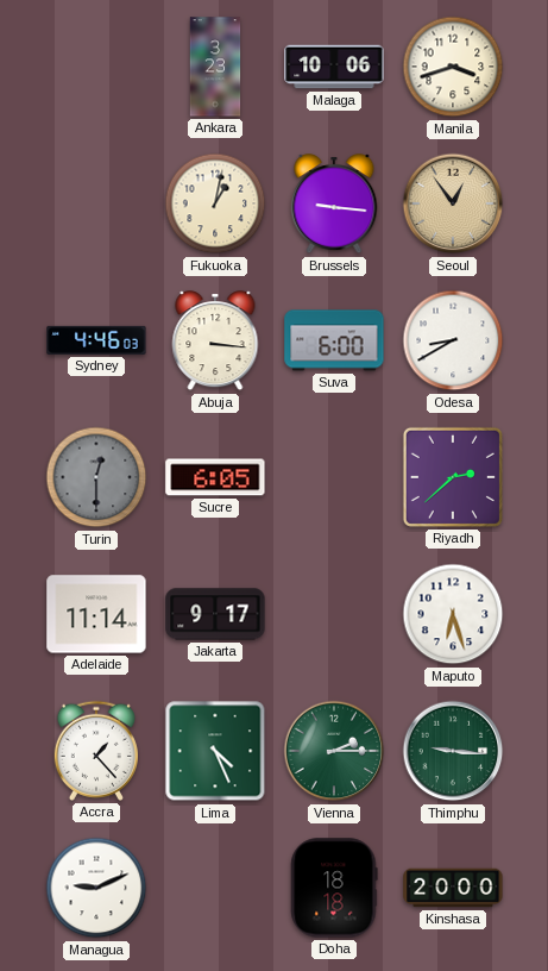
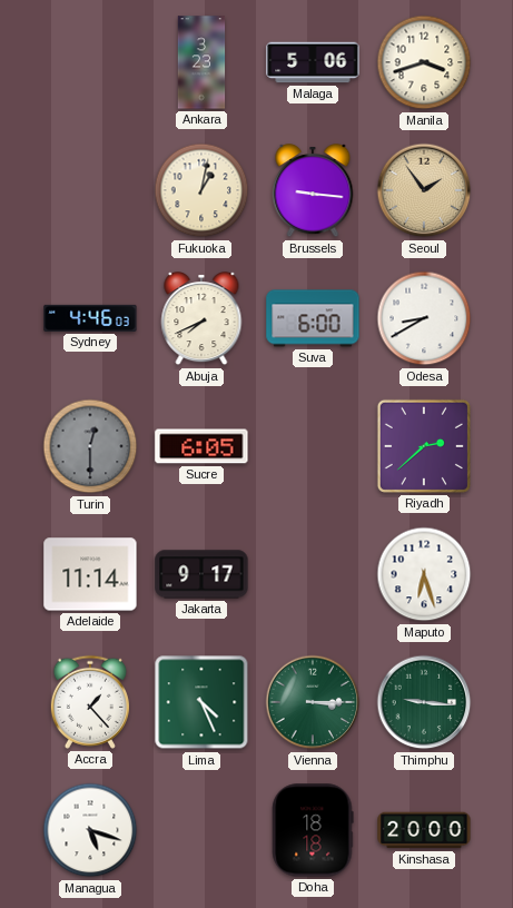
Malaga: 10:06 -> 5:06 (313, 62)
Seoul: 12:54 -> 1:54 (424, 190)
Abuja: 3:16 -> 7:41 (201, 319)
Vienna: 2:15 -> 3:15 (313, 702)
Managua: 9:11 -> 5:18 (90, 830)
